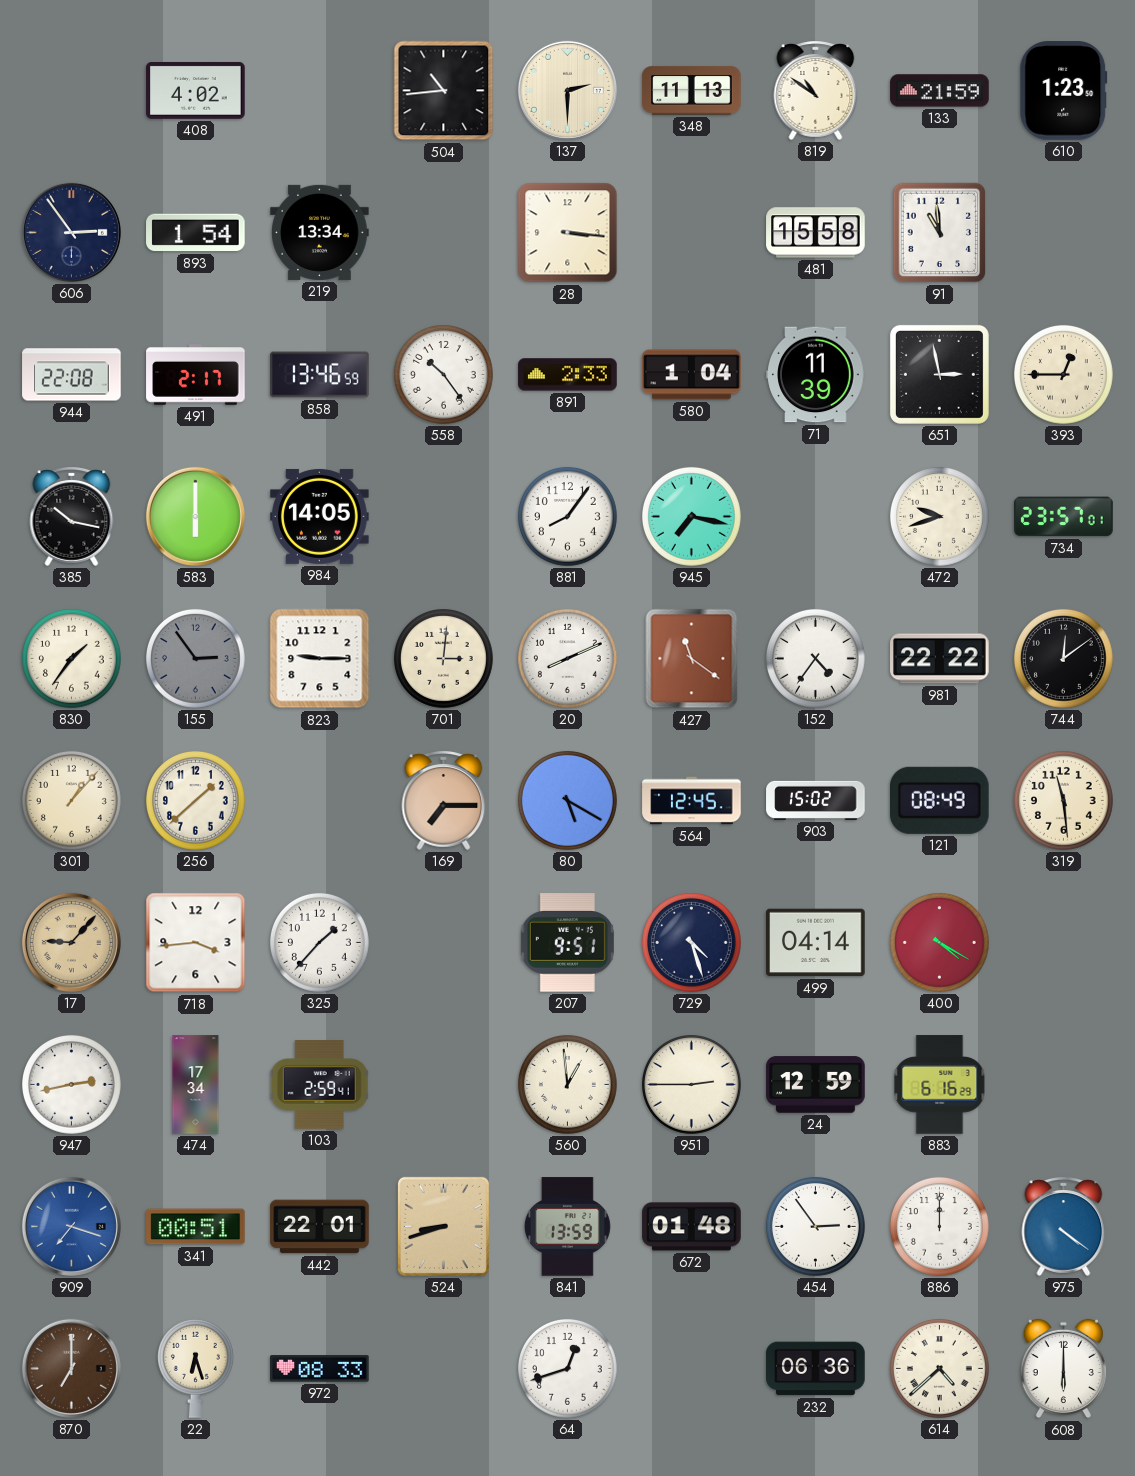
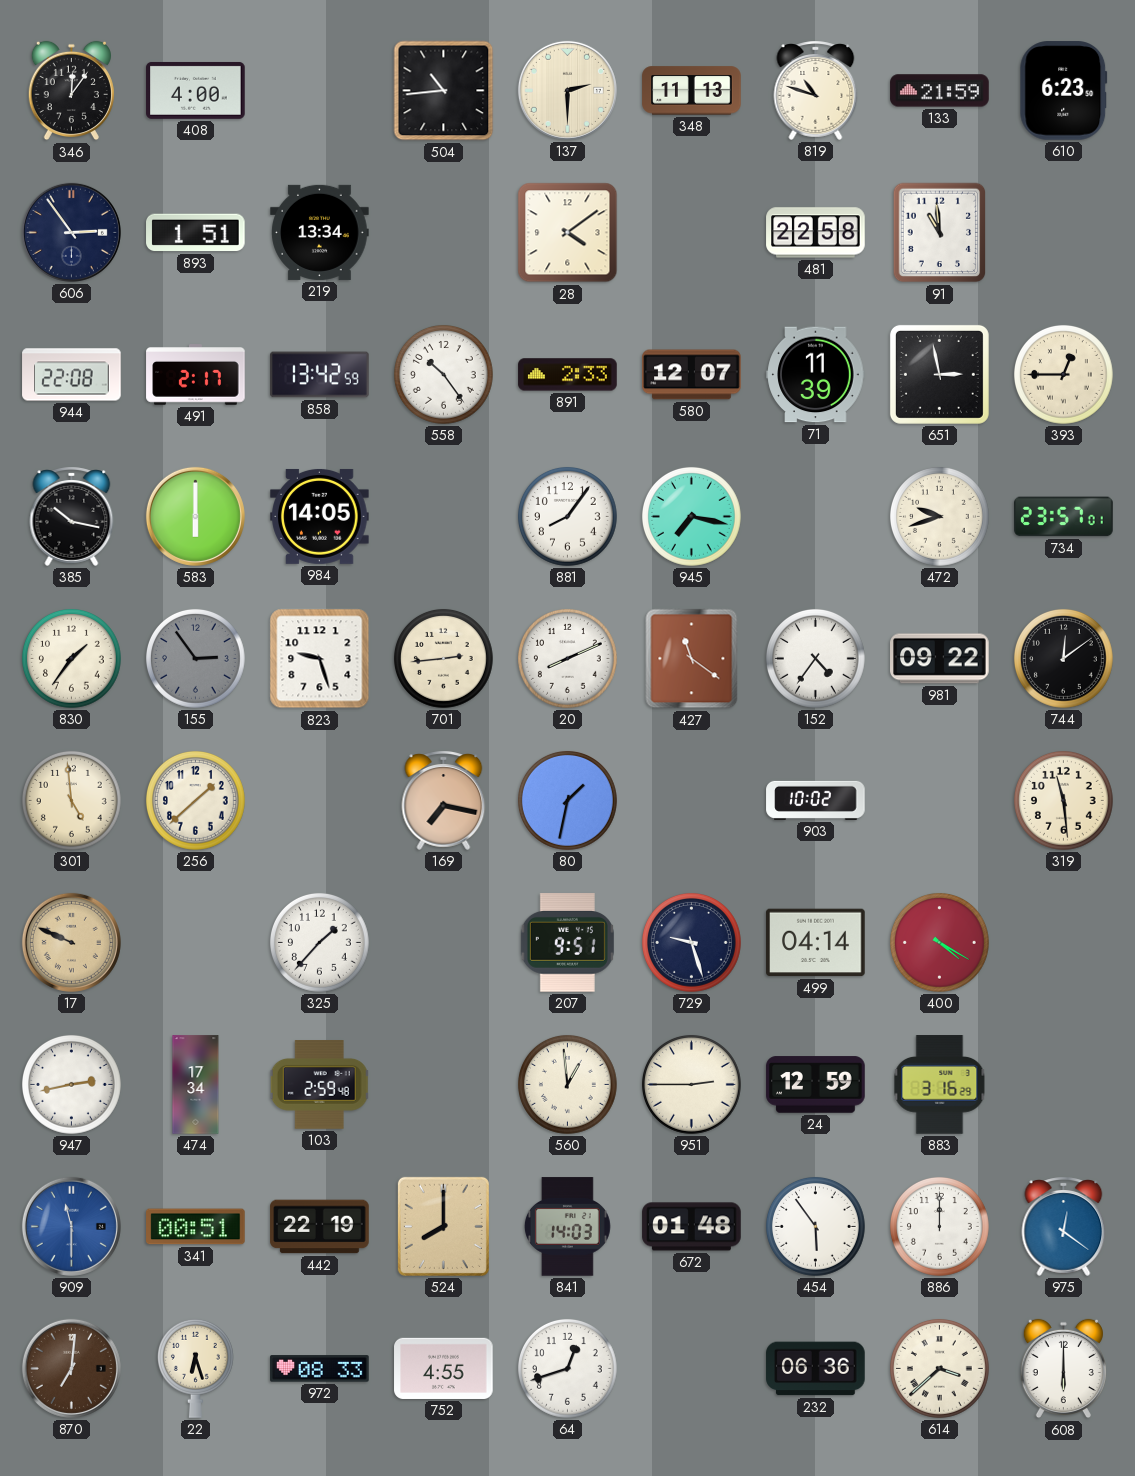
346: none -> 12:06 (71, 91)
408: 4:02 -> 4:00 (196, 90)
819: 10:51 -> 10:48 (816, 90)
610: 1:23 -> 6:23 (1064, 91)
893: 1:54 -> 1:51 (196, 233)
28: 3:16 -> 4:09 (568, 233)
481: 15:58 -> 22:58 (816, 233)
858: 13:46 -> 13:42 (320, 375)
580: 1:04 -> 12:07 (692, 375)
823: 9:15 -> 9:27 (320, 659)
701: 3:01 -> 2:44 (444, 659)
981: 22:22 -> 09:22 (940, 659)
301: 1:07 -> 4:59 (72, 801)
169: 7:15 -> 7:17 (444, 800)
80: 5:20 -> 1:32 (568, 801)
564: 12:45 -> none (692, 801)
903: 15:02 -> 10:02 (816, 800)
121: 08:49 -> none (939, 800)
17: 9:07 -> 9:49 (71, 942)
718: 3:44 -> none (196, 943)
729: 4:27 -> 9:27 (692, 943)
103: 2:59:41 -> 2:59:48 (320, 1085)
883: 6:16 -> 3:16 (940, 1085)
909: 7:18 -> 11:30 (71, 1226)
442: 22:01 -> 22:19 (320, 1227)
524: 8:42 -> 8:00 (443, 1226)
841: 13:59 -> 14:03 (567, 1227)
454: 2:54 -> 5:54 (816, 1227)
975: 4:21 -> 12:21 (1064, 1226)
870: 7:00 -> 7:01 (71, 1368)
752: none -> 4:55 (444, 1368)
614: 4:38 -> 3:38 (940, 1369)
